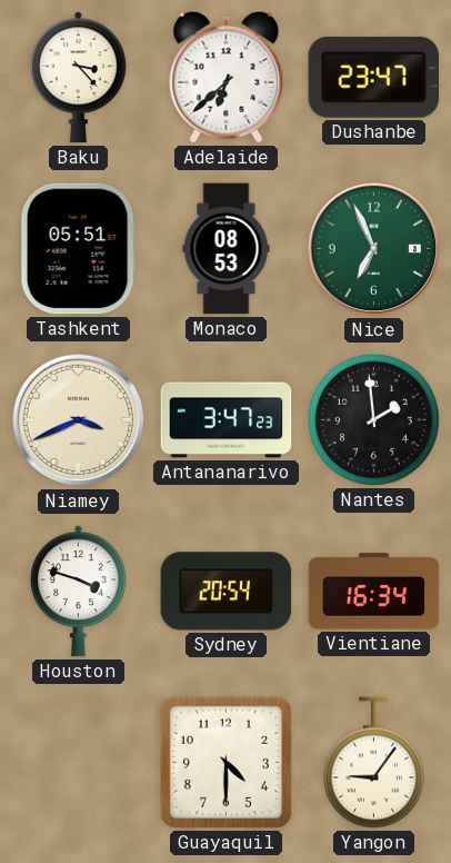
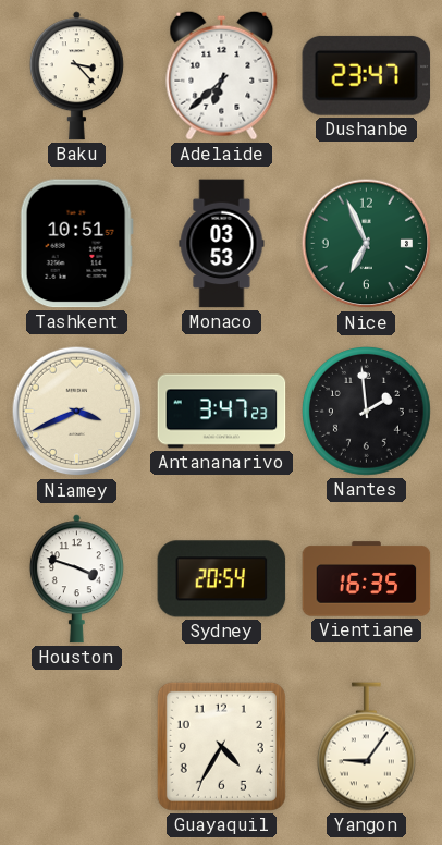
Tashkent: 05:51 -> 10:51 (76, 244)
Monaco: 08:53 -> 03:53 (222, 244)
Vientiane: 16:34 -> 16:35 (367, 579)
Guayaquil: 4:30 -> 4:35 (221, 746)
